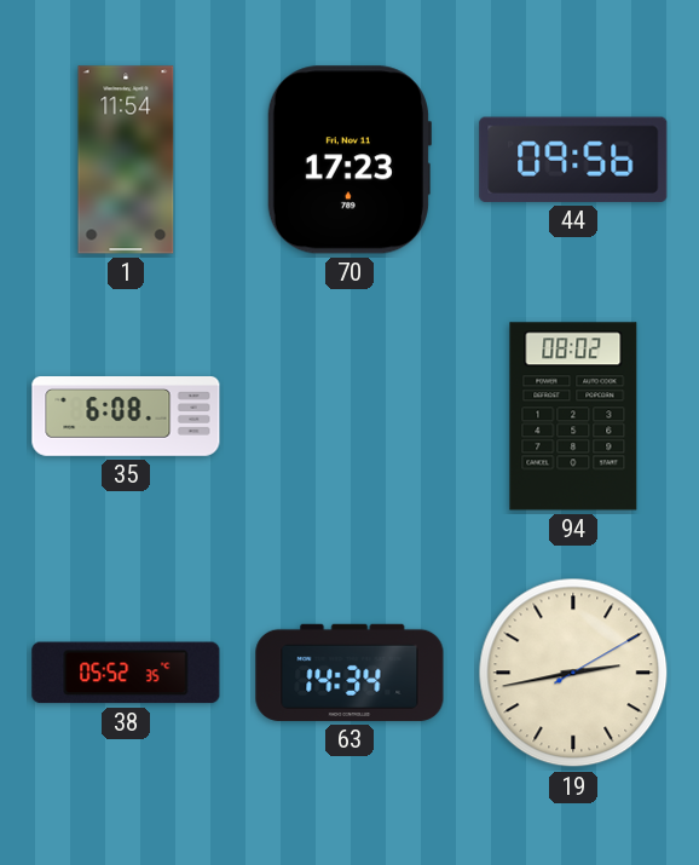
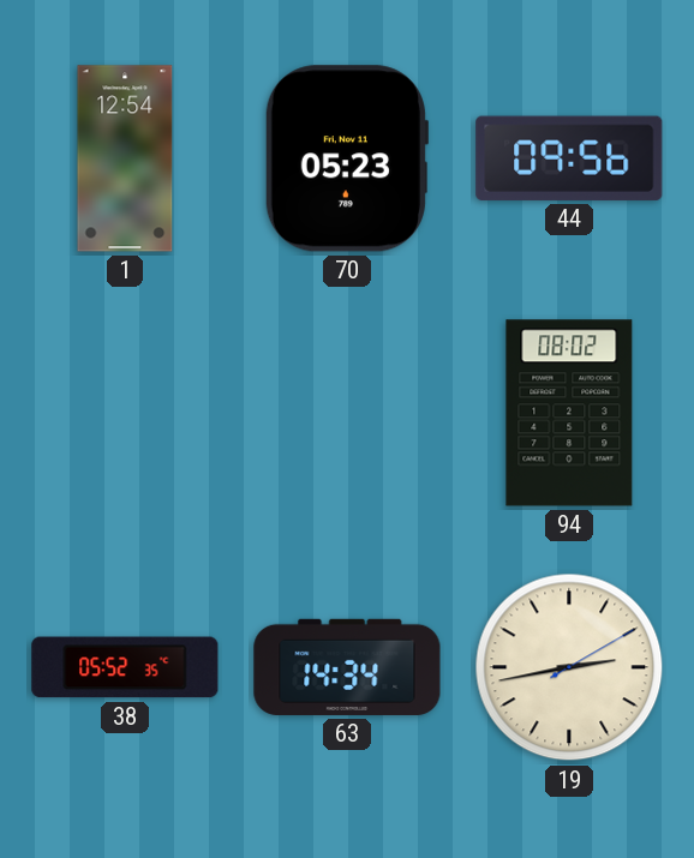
1: 11:54 -> 12:54 (125, 158)
70: 17:23 -> 05:23 (346, 158)
35: 6:08 -> none (126, 417)
